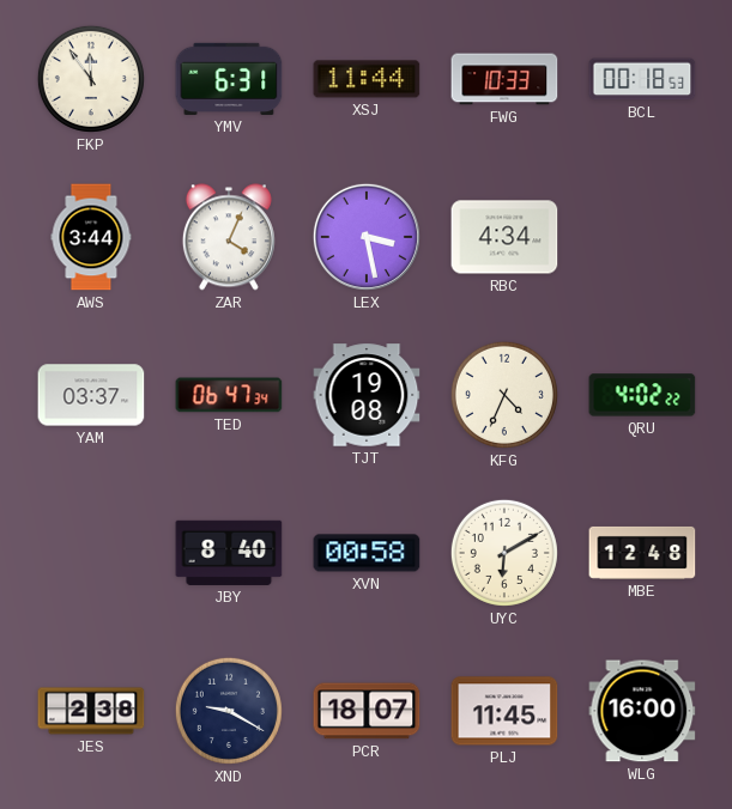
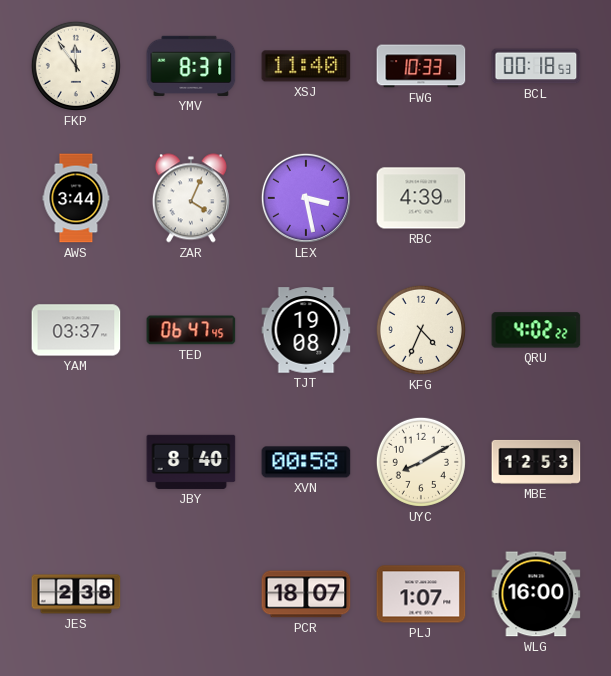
YMV: 6:31 -> 8:31 (191, 66)
XSJ: 11:44 -> 11:40 (306, 66)
RBC: 4:34 -> 4:39 (421, 198)
TED: 06:47:34 -> 06:47:45 (191, 330)
UYC: 6:10 -> 8:10 (421, 462)
MBE: 12:48 -> 12:53 (536, 462)
XND: 9:20 -> none (229, 711)
PLJ: 11:45 -> 1:07 (421, 594)
